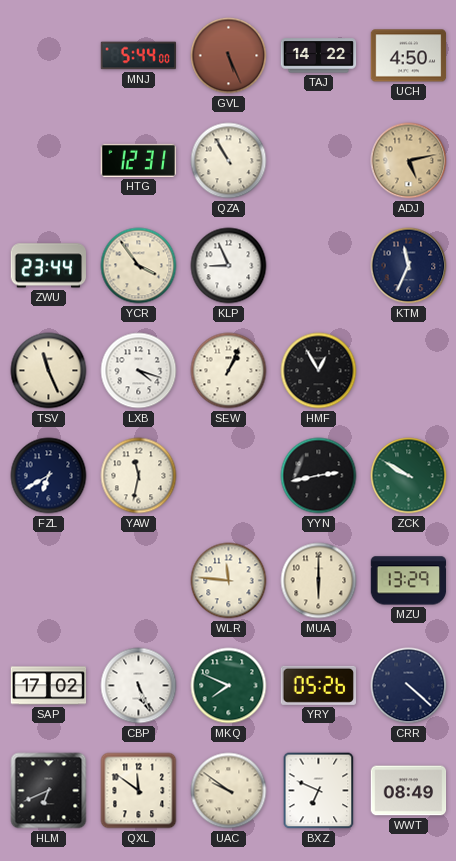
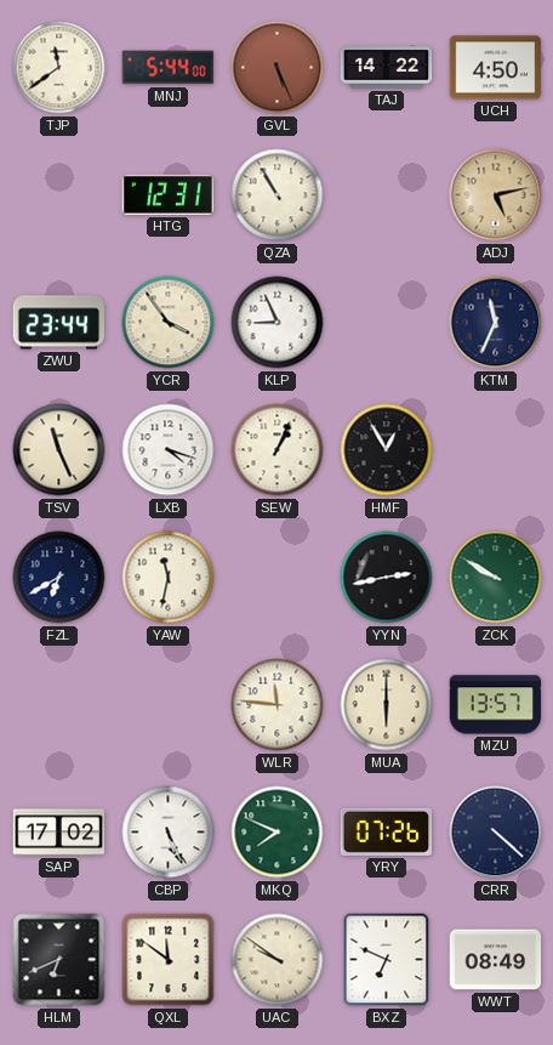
TJP: none -> 11:39 (59, 68)
MZU: 13:29 -> 13:57 (496, 705)
YRY: 05:26 -> 07:26 (386, 831)
